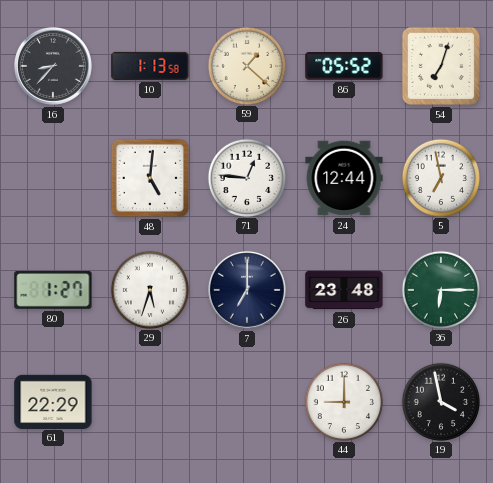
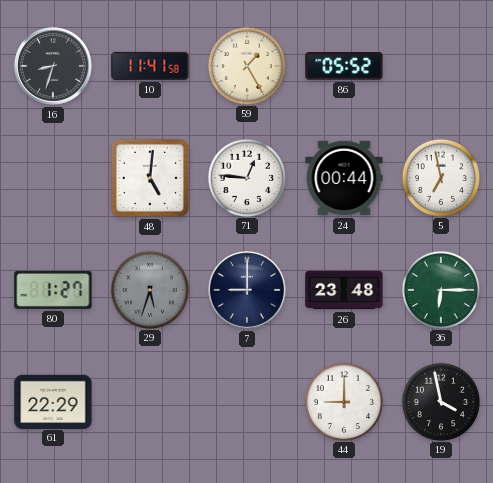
16: 8:37 -> 8:33 (53, 66)
10: 1:13 -> 11:41 (150, 66)
59: 1:22 -> 1:25 (246, 65)
54: 7:03 -> none (441, 66)
24: 12:44 -> 00:44 (344, 178)
29 dial: white -> grey (149, 289)
7: 7:00 -> 9:00 (247, 290)
